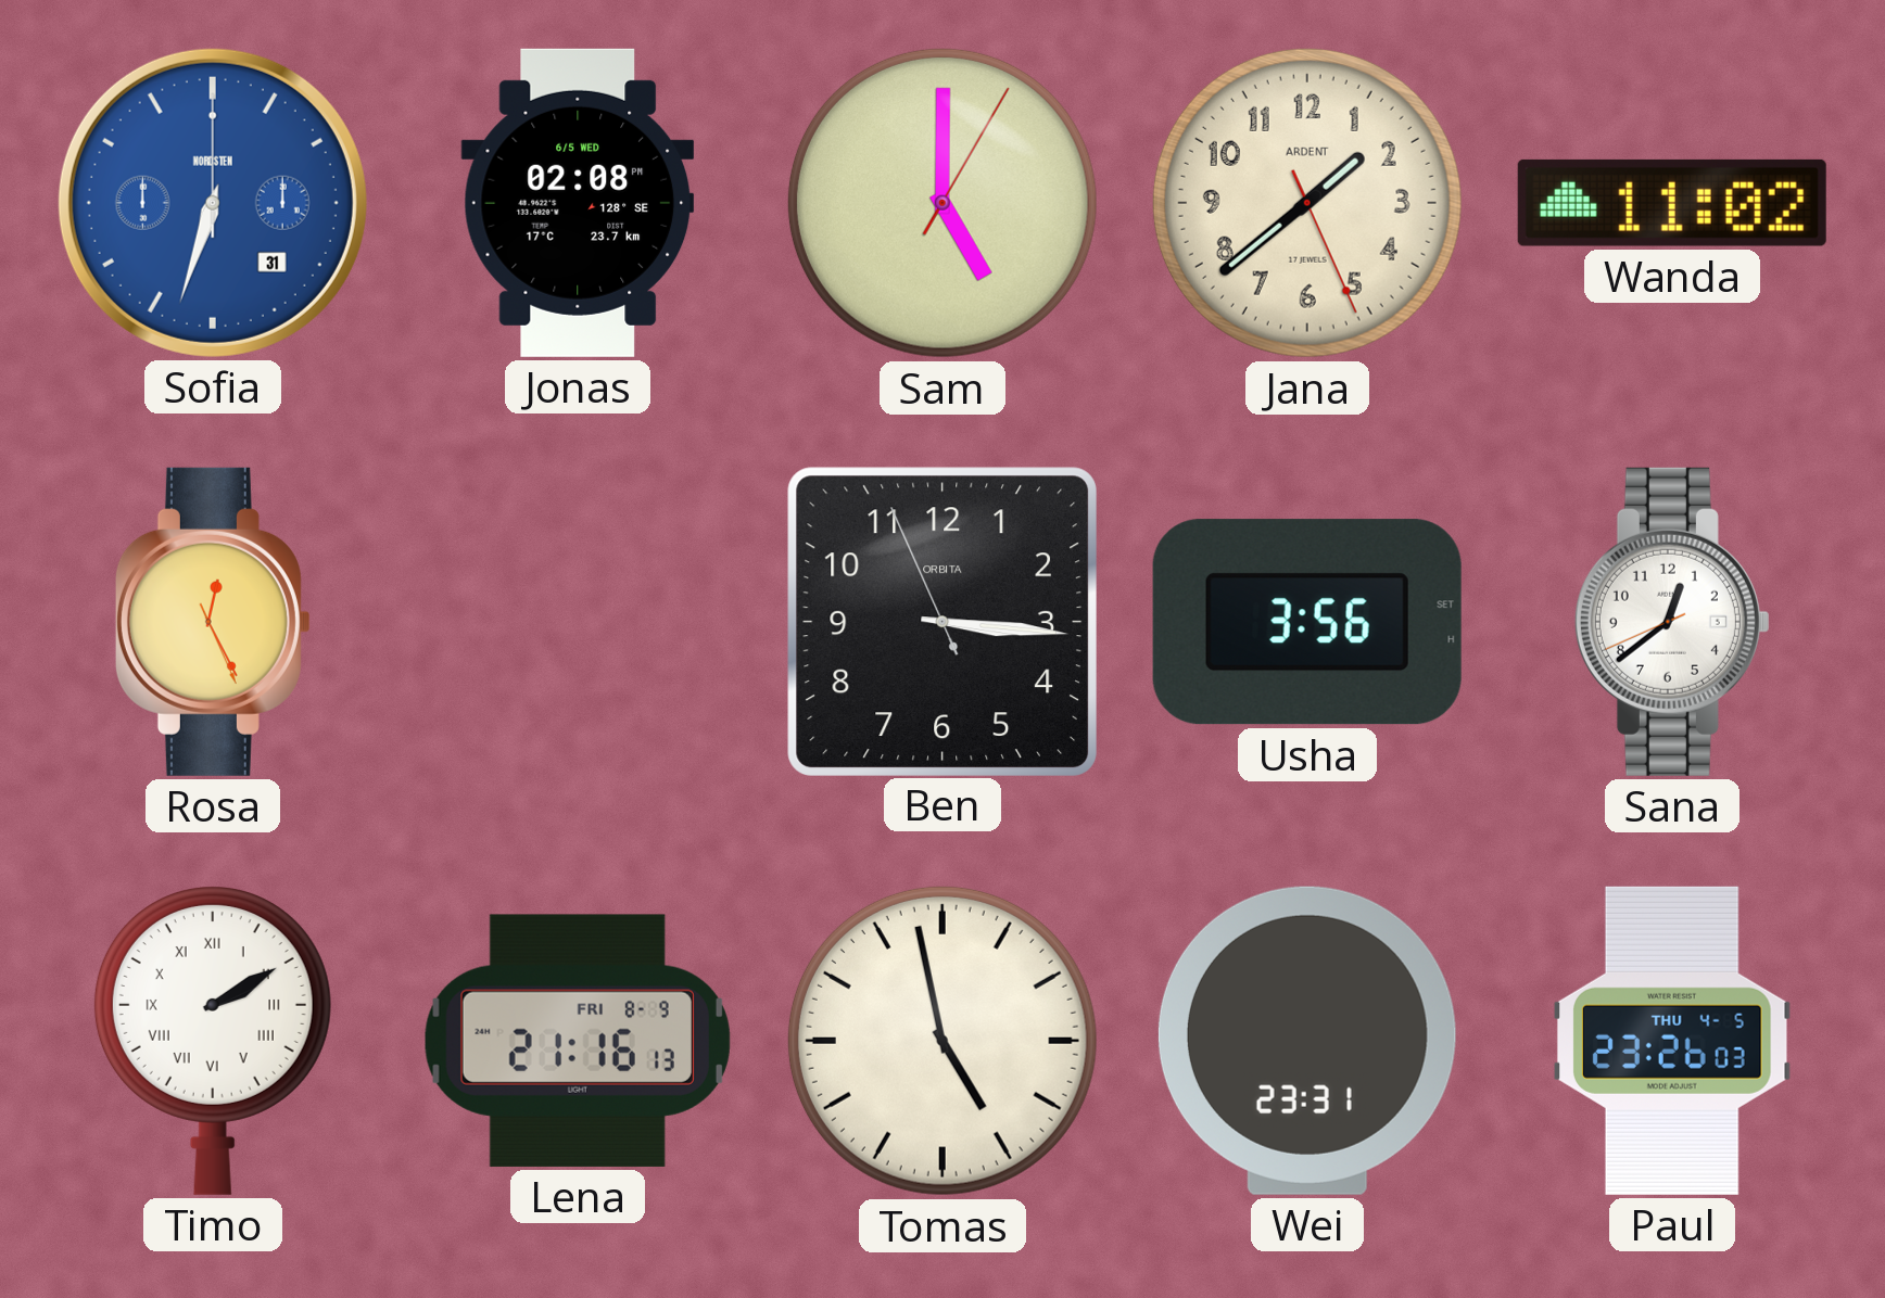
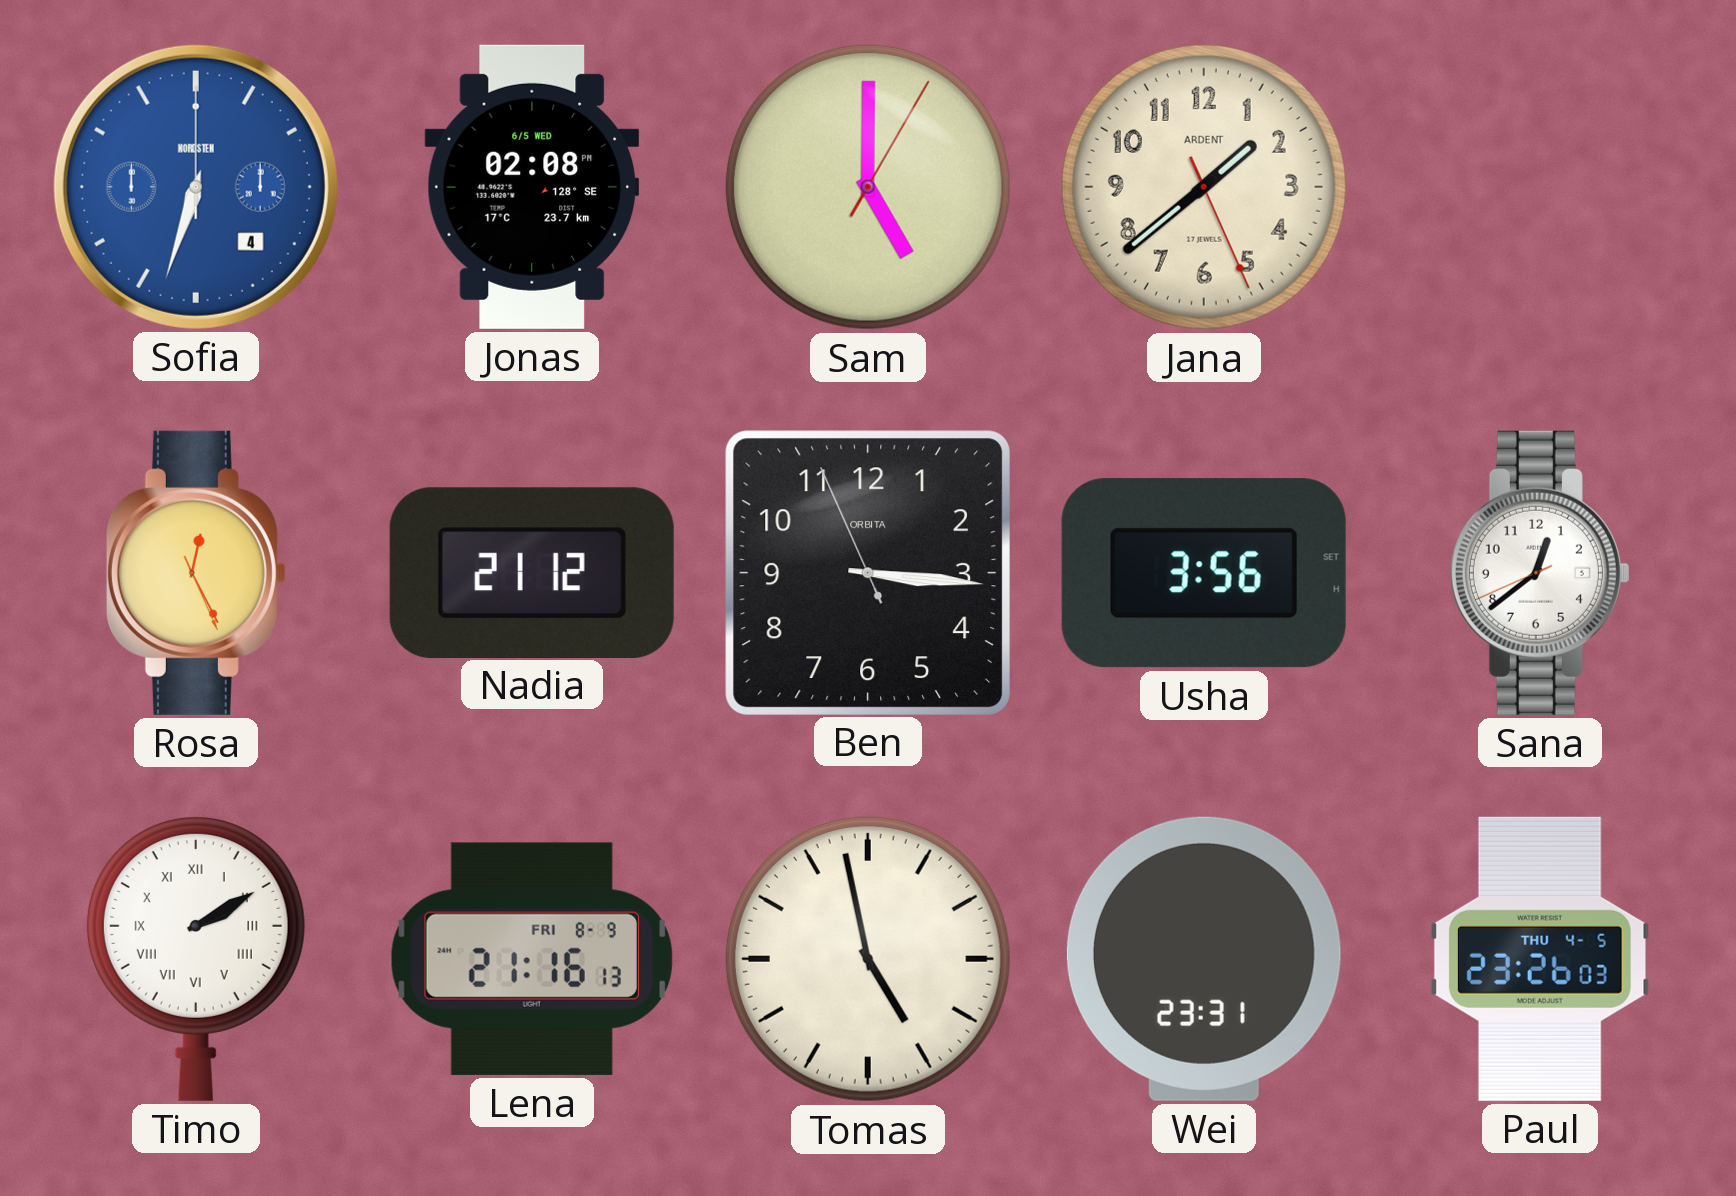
Sofia date: 31 -> 4 (196, 187)
Wanda: 11:02 -> none (1672, 203)
Nadia: none -> 21:12 (532, 572)
